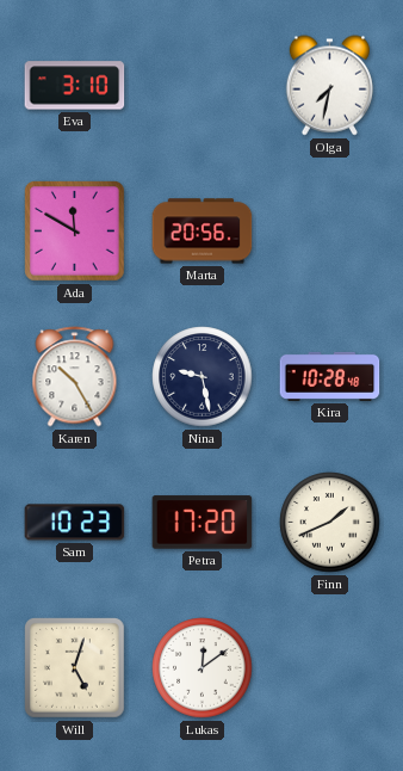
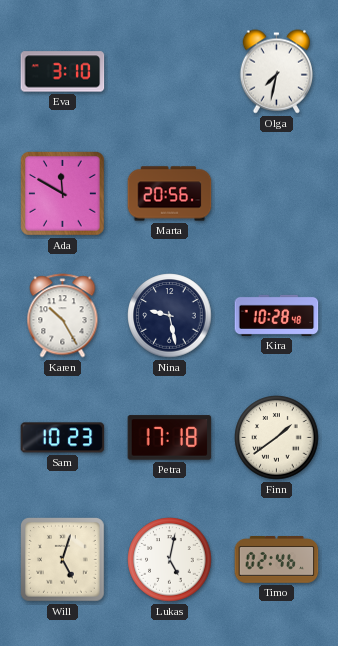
Petra: 17:20 -> 17:18 (170, 438)
Finn: 1:41 -> 1:39 (277, 438)
Lukas: 12:09 -> 5:02 (170, 560)
Timo: none -> 02:46 (277, 560)
